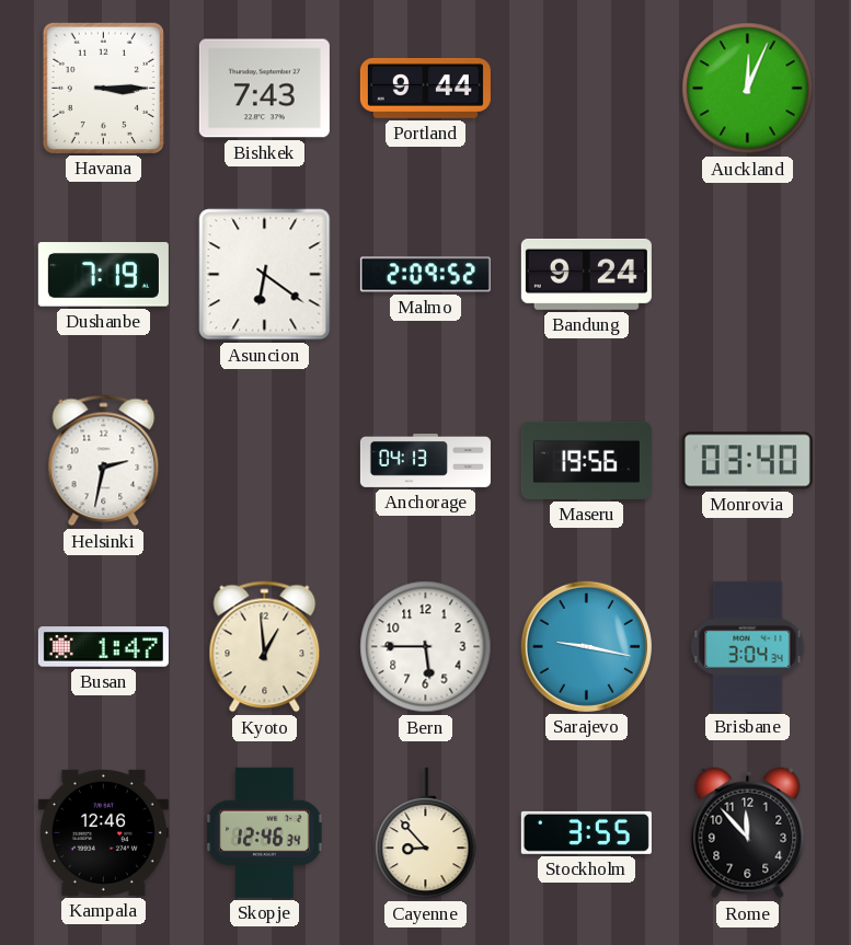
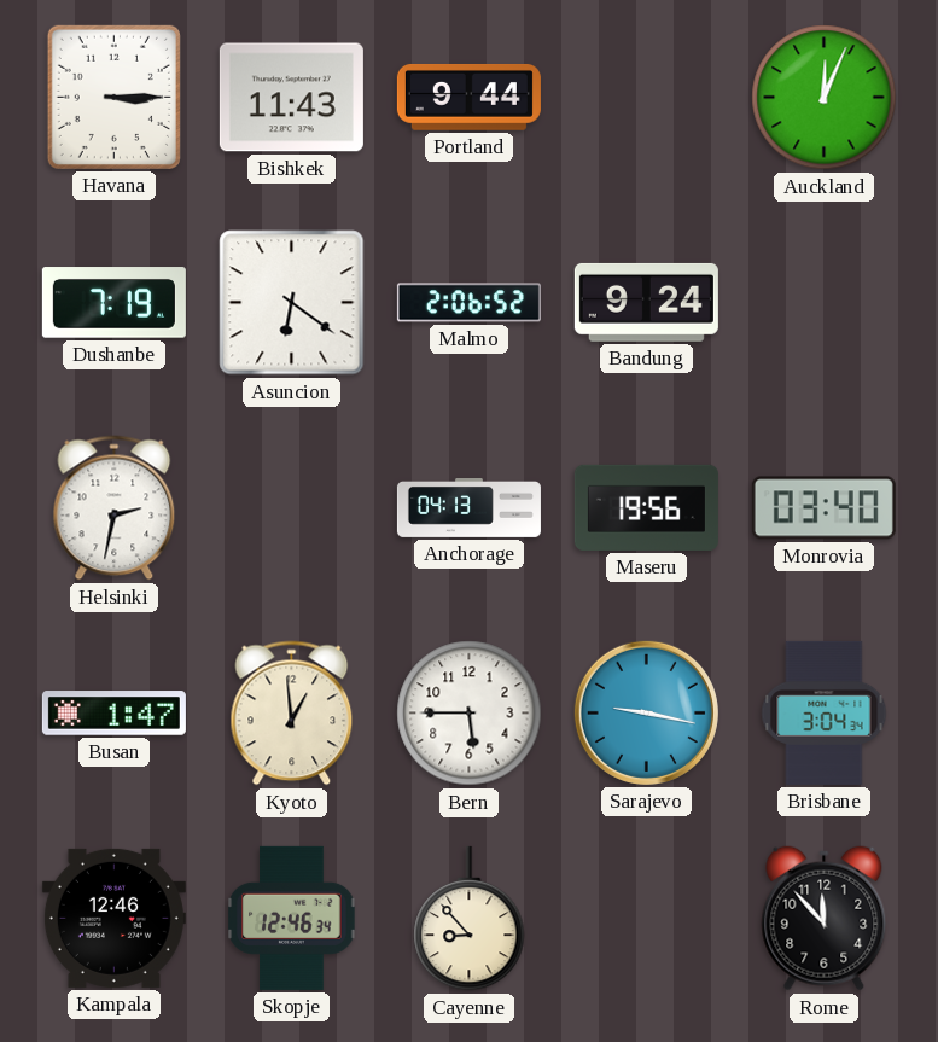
Bishkek: 7:43 -> 11:43 (291, 98)
Malmo: 2:09 -> 2:06 (468, 303)
Stockholm: 3:55 -> none (586, 832)
